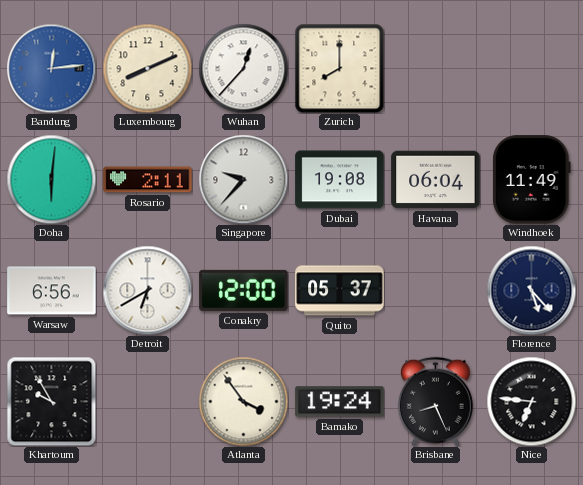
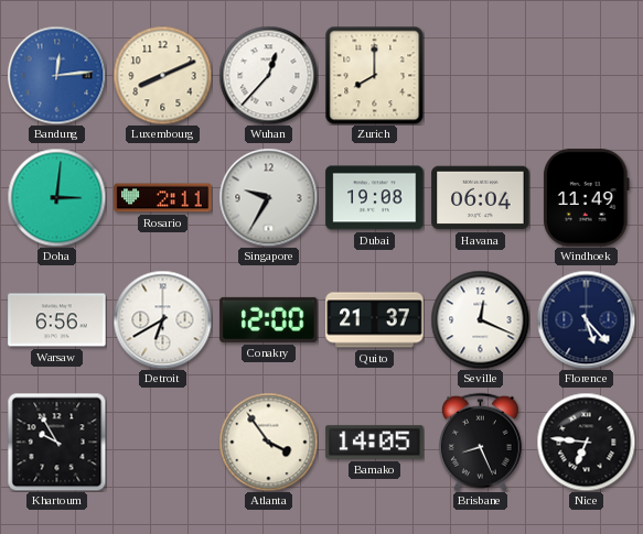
Doha: 6:01 -> 3:01 (56, 197)
Singapore: 9:37 -> 9:35 (268, 197)
Quito: 05:37 -> 21:37 (375, 320)
Seville: none -> 12:19 (480, 319)
Bamako: 19:24 -> 14:05 (375, 443)
